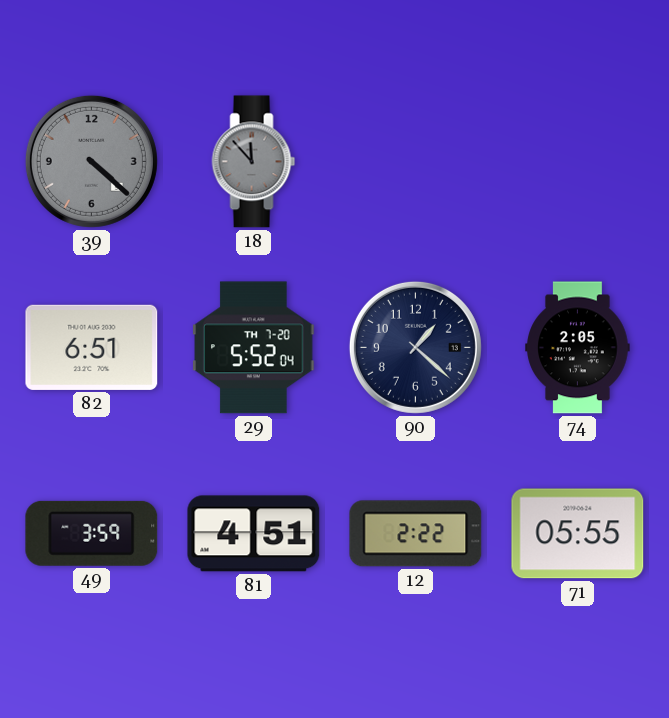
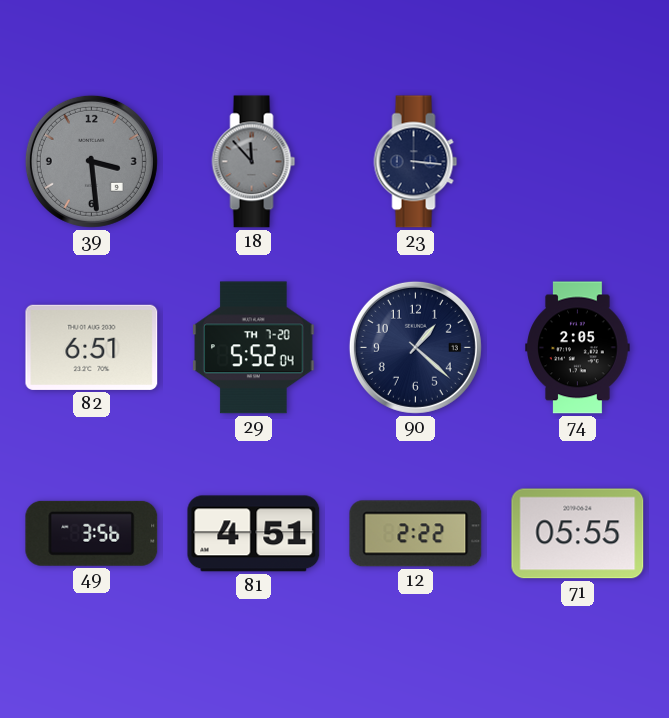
39: 4:22 -> 3:29 (91, 161)
23: none -> 3:16 (416, 162)
49: 3:59 -> 3:56 (92, 533)
